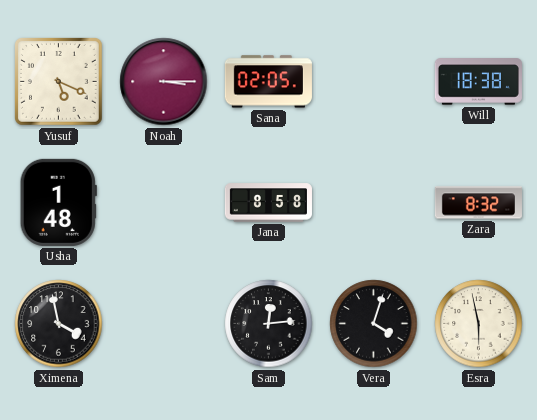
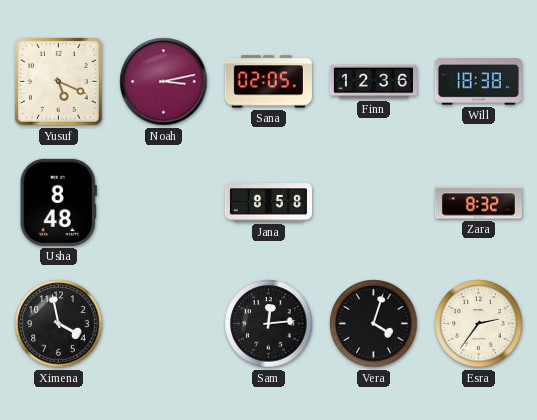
Noah: 3:15 -> 3:13 (164, 82)
Finn: none -> 12:36 (373, 82)
Usha: 1:48 -> 8:48 (58, 202)
Esra: 5:58 -> 2:36 (479, 324)
